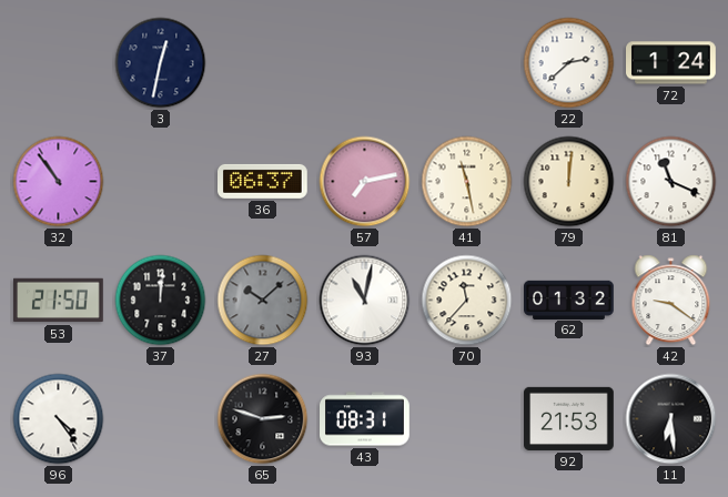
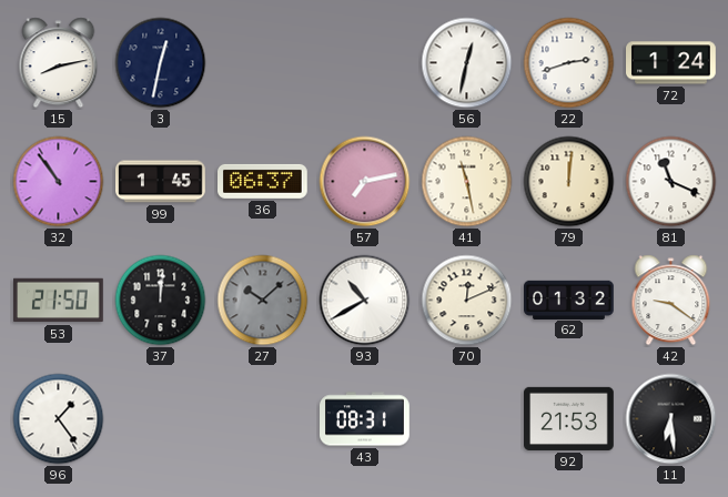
15: none -> 8:13 (59, 63)
56: none -> 12:32 (467, 63)
22: 2:38 -> 2:42 (569, 63)
99: none -> 1:45 (161, 182)
93: 11:02 -> 10:40 (365, 301)
70: 11:37 -> 12:11 (467, 301)
96: 4:24 -> 1:24 (59, 419)
65: 2:48 -> none (263, 419)
